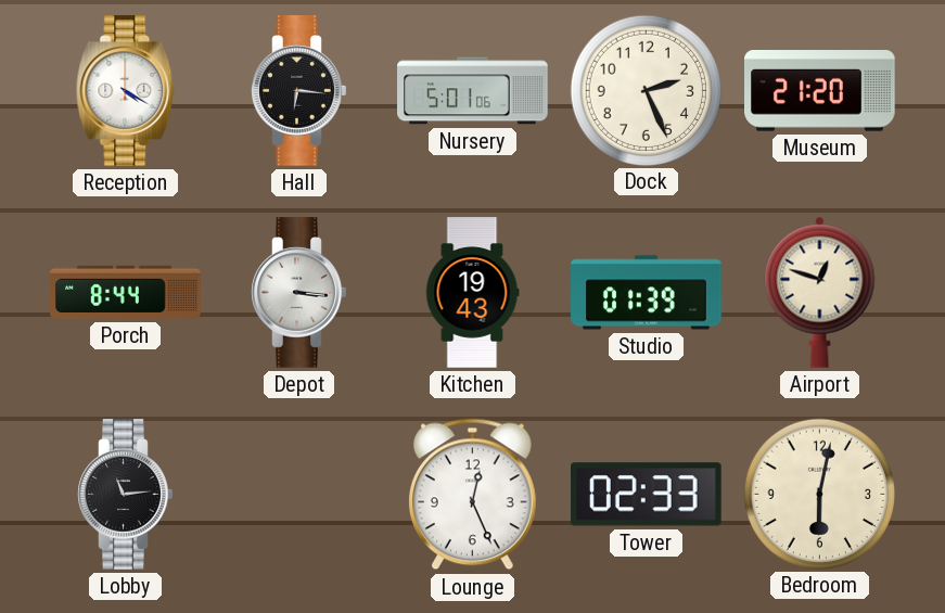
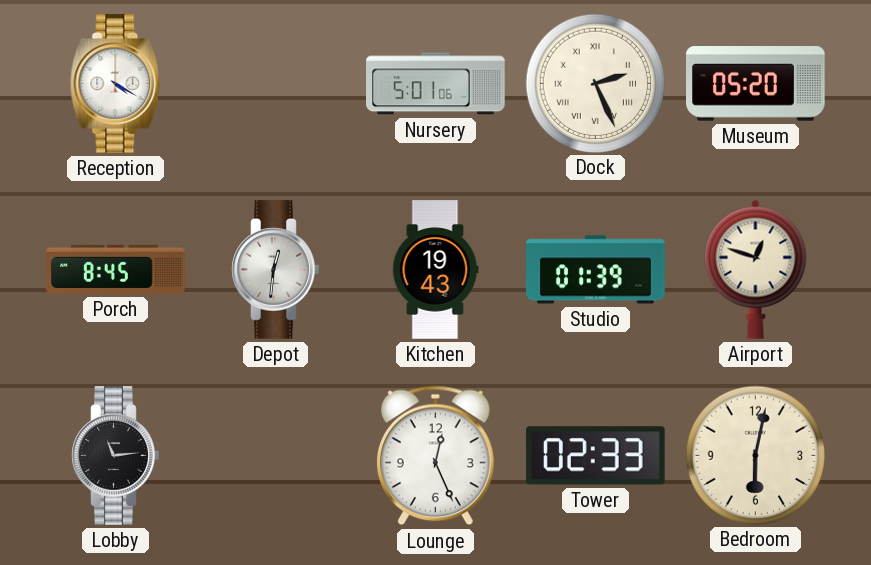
Hall: 6:16 -> none (299, 91)
Dock numerals: Arabic -> Roman (595, 83)
Museum: 21:20 -> 05:20 (756, 84)
Porch: 8:44 -> 8:45 (116, 269)
Depot: 3:16 -> 12:31 (276, 270)
